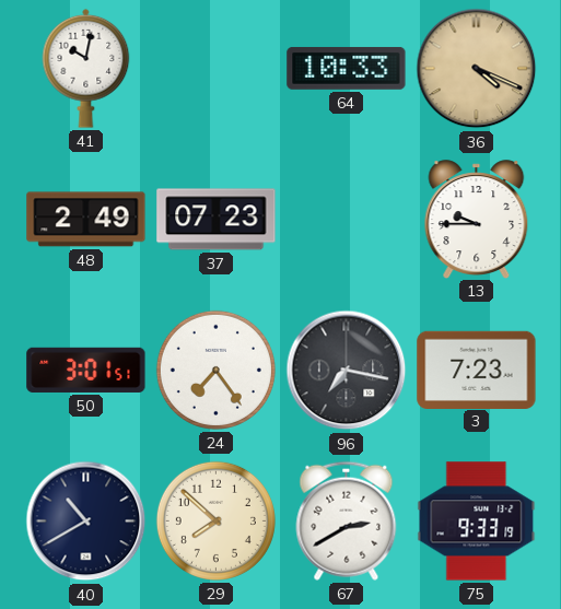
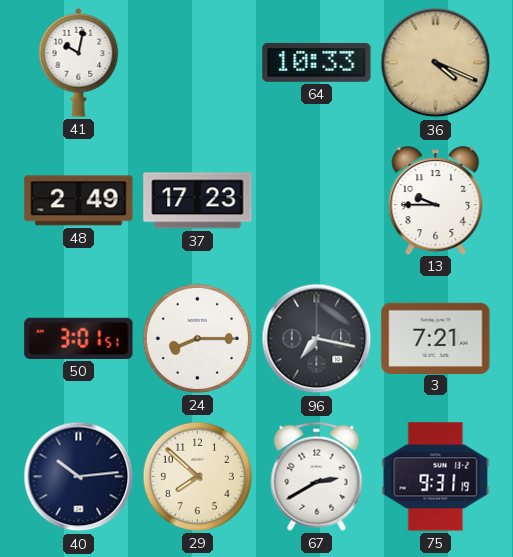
37: 07:23 -> 17:23 (198, 201)
24: 7:24 -> 8:15 (197, 338)
3: 7:23 -> 7:21 (436, 338)
40: 10:40 -> 10:14 (79, 477)
75: 9:33 -> 9:31 (436, 477)
